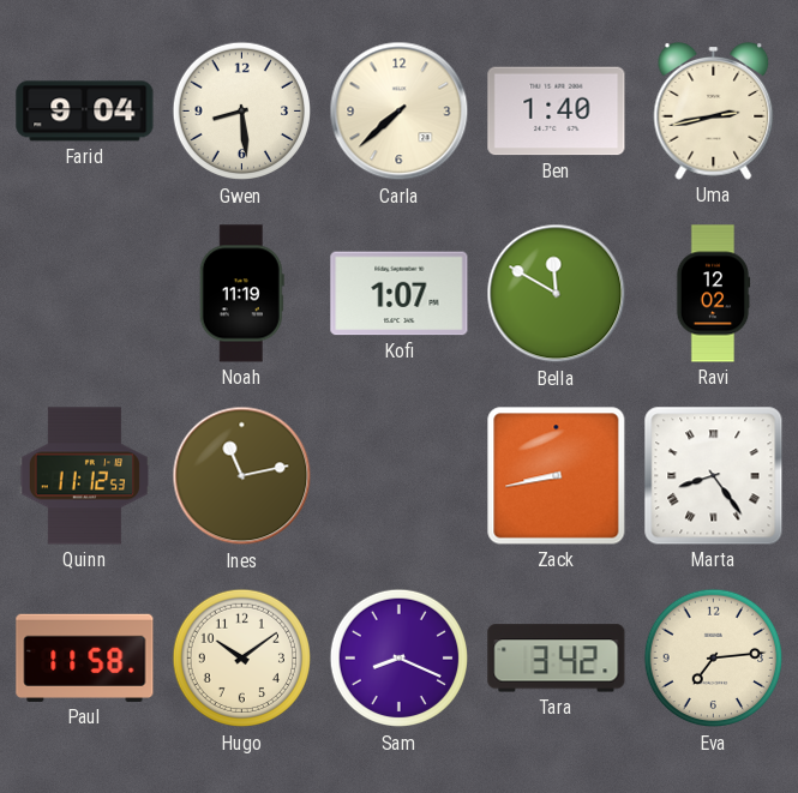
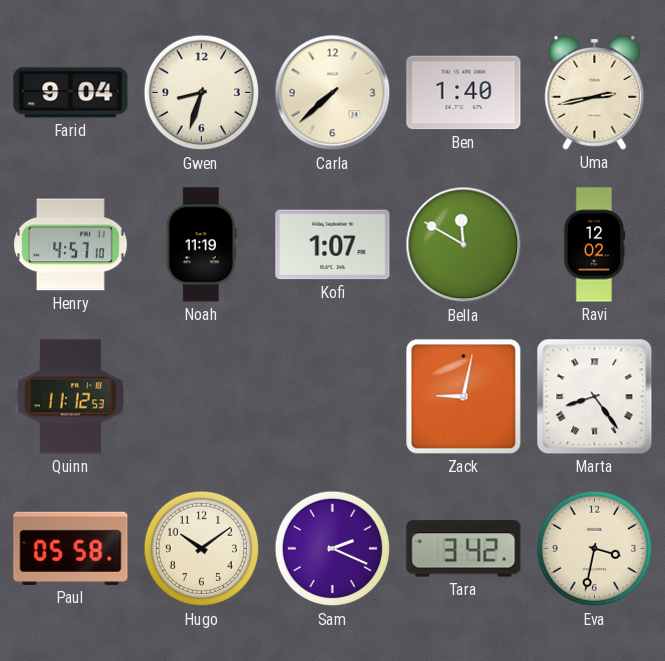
Gwen: 8:29 -> 8:33 (202, 93)
Henry: none -> 4:57 (71, 245)
Ines: 11:13 -> none (242, 476)
Zack: 8:43 -> 9:02 (464, 397)
Paul: 11:58 -> 05:58 (71, 548)
Sam: 8:19 -> 2:19 (333, 549)
Eva: 7:14 -> 3:32 (595, 549)
